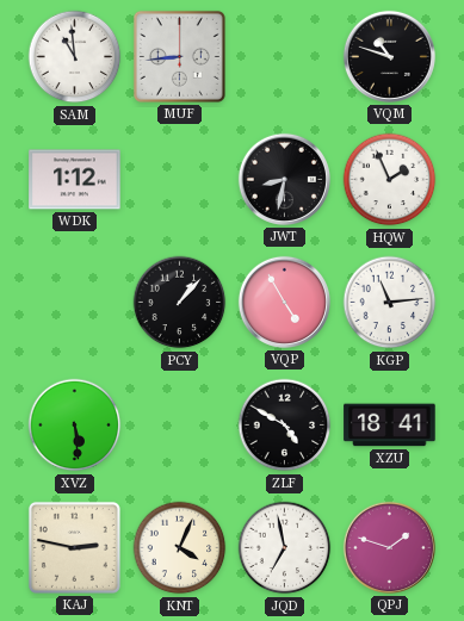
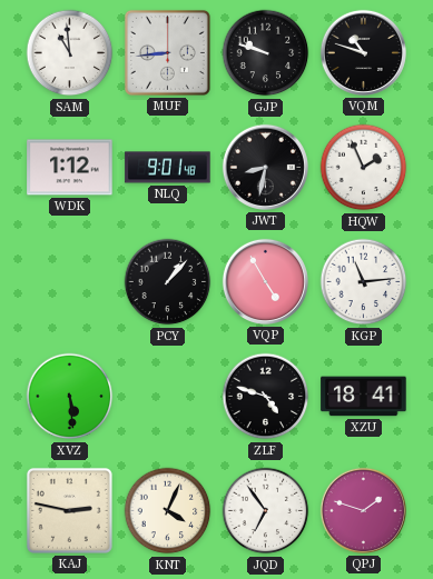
GJP: none -> 9:48 (266, 53)
NLQ: none -> 9:01 (168, 168)
ZLF: 4:50 -> 4:48 (266, 397)
JQD: 6:58 -> 6:54 (266, 511)
